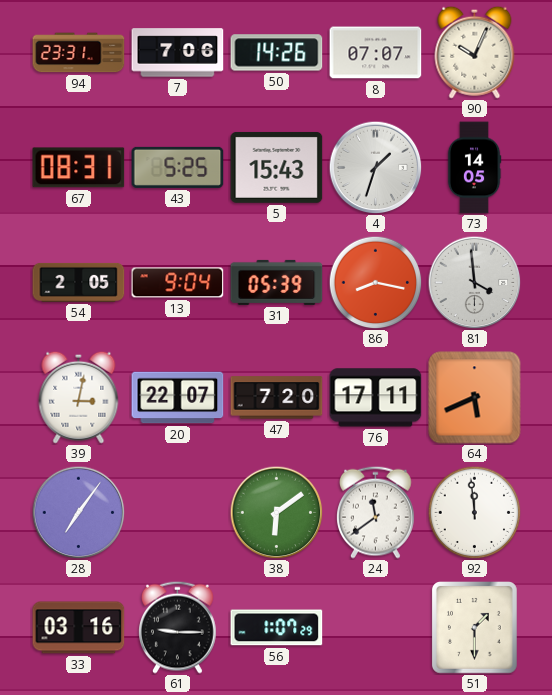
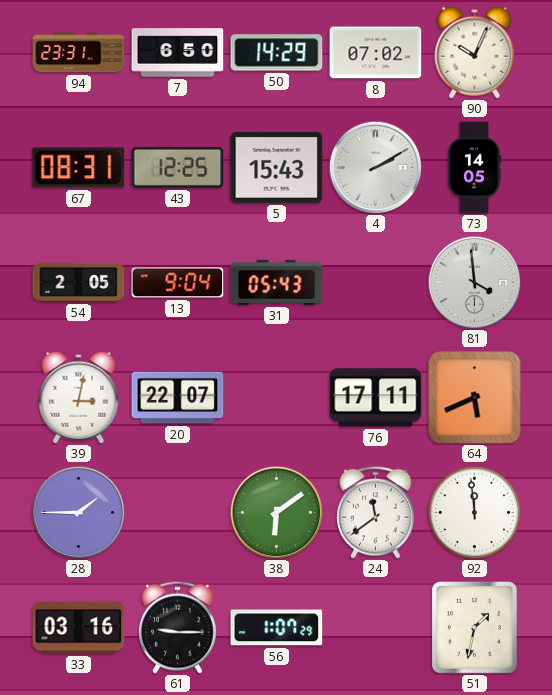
7: 7:06 -> 6:50 (178, 53)
50: 14:26 -> 14:29 (277, 53)
8: 07:07 -> 07:02 (376, 53)
43: 5:25 -> 12:25 (178, 167)
4: 1:33 -> 2:10 (375, 167)
31: 05:39 -> 05:43 (277, 282)
86: 8:17 -> none (375, 282)
47: 7:20 -> none (277, 398)
28: 7:06 -> 1:45 (78, 512)
51: 1:30 -> 1:32 (475, 628)
